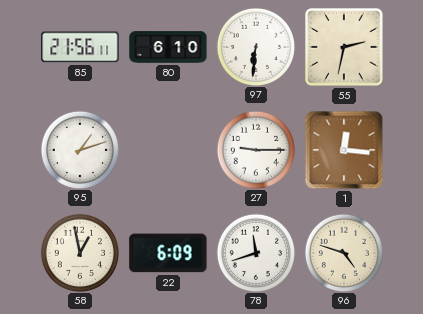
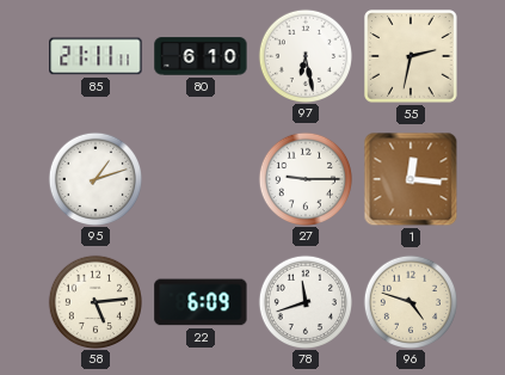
85: 21:56 -> 21:11 (96, 56)
97: 6:31 -> 6:28 (304, 55)
58: 12:58 -> 5:14 (94, 301)
